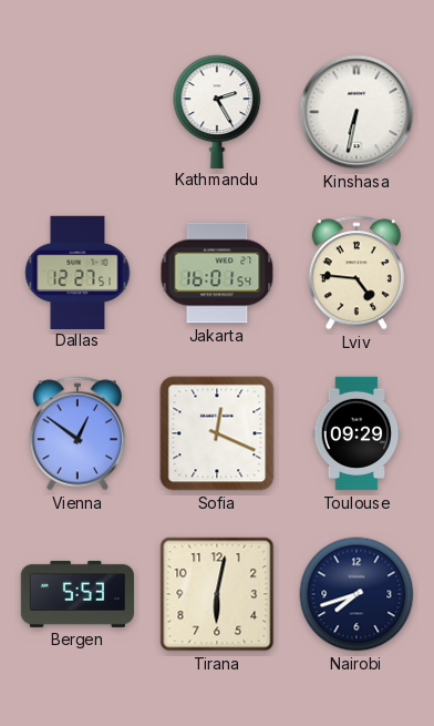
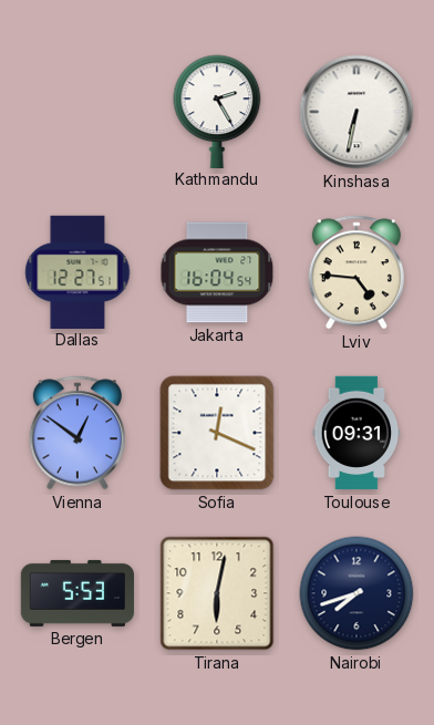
Jakarta: 16:01 -> 16:04 (217, 272)
Toulouse: 09:29 -> 09:31 (356, 433)
